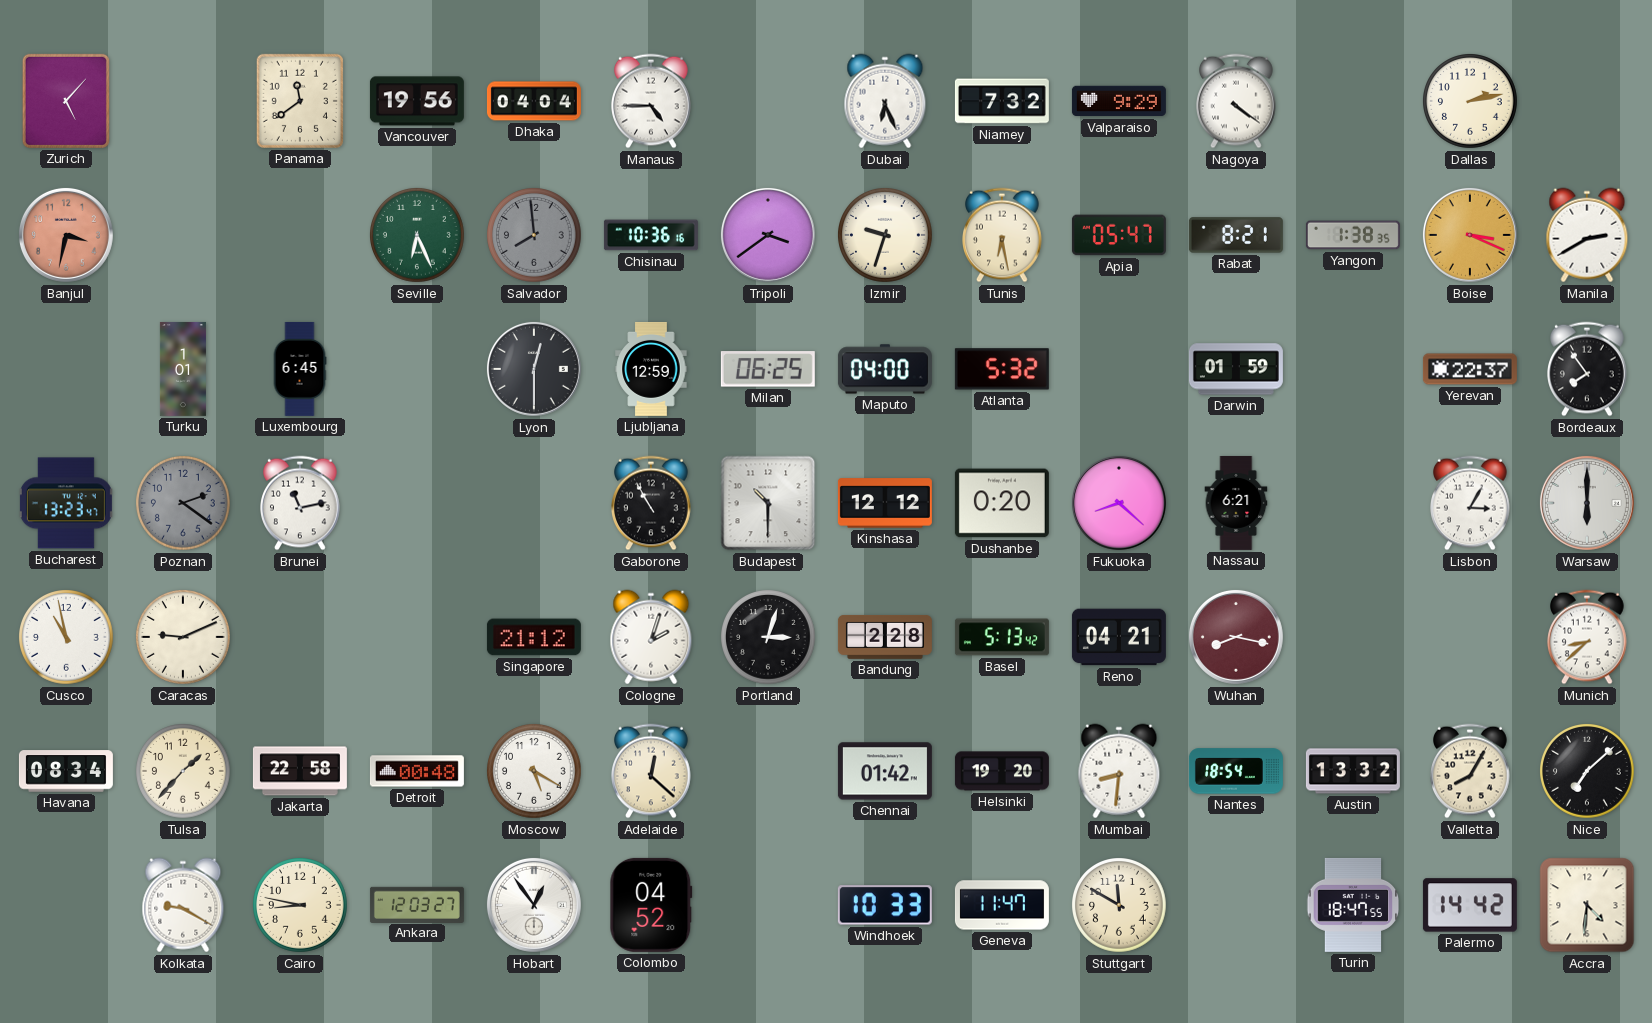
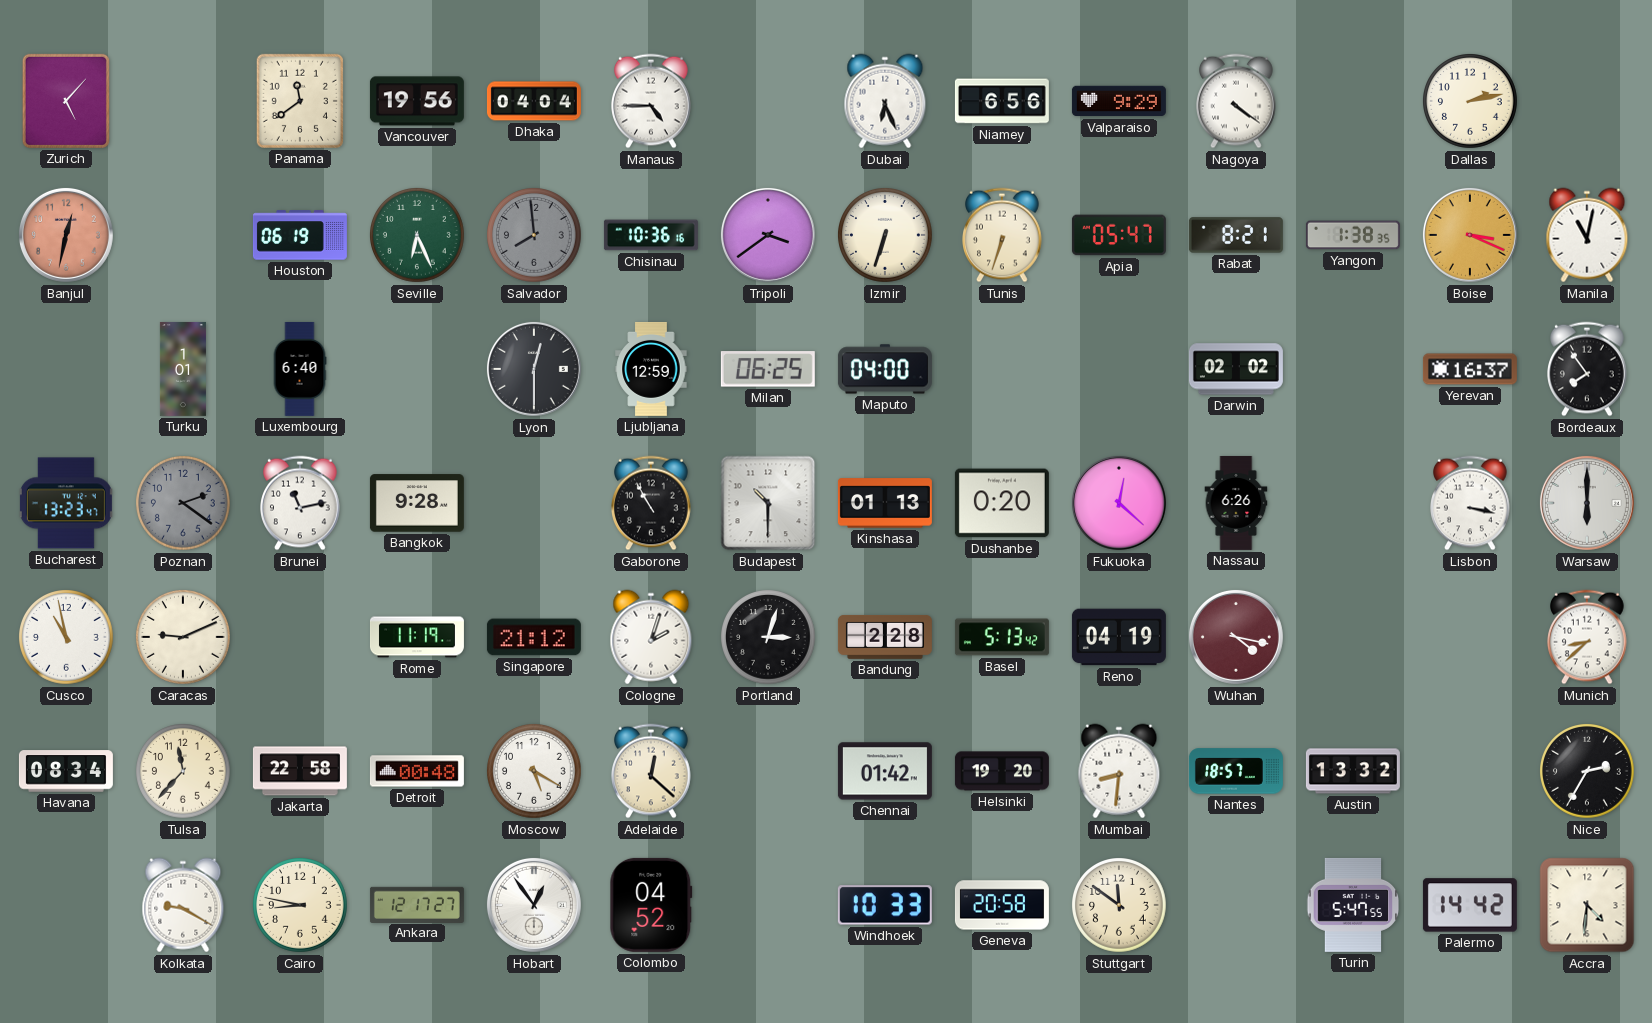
Niamey: 7:32 -> 6:56 (1002, 101)
Banjul: 3:32 -> 12:32 (66, 235)
Houston: none -> 06:19 (300, 235)
Izmir: 9:33 -> 6:33 (886, 236)
Tunis: 6:28 -> 6:33 (1003, 235)
Manila: 2:40 -> 11:02 (1587, 235)
Luxembourg: 6:45 -> 6:40 (300, 369)
Atlanta: 5:32 -> none (1002, 369)
Darwin: 01:59 -> 02:02 (1236, 369)
Yerevan: 22:37 -> 16:37 (1470, 369)
Bangkok: none -> 9:28 (417, 503)
Kinshasa: 12:12 -> 01:13 (885, 503)
Fukuoka: 8:22 -> 12:22 (1119, 503)
Nassau: 6:21 -> 6:26 (1236, 503)
Lisbon: 3:05 -> 3:17 (1471, 503)
Rome: none -> 11:19 (417, 637)
Reno: 04:21 -> 04:19 (1119, 637)
Wuhan: 8:17 -> 4:17 (1236, 637)
Tulsa: 1:37 -> 11:37 (184, 772)
Nantes: 18:54 -> 18:57 (1236, 771)
Valletta: 8:05 -> none (1471, 771)
Nice: 7:08 -> 2:35 (1588, 772)
Ankara: 12:03 -> 12:17 (417, 904)
Geneva: 11:47 -> 20:58 (1002, 905)
Stuttgart: 11:50 -> 11:51 (1120, 906)
Turin: 18:47 -> 5:47 (1353, 905)
